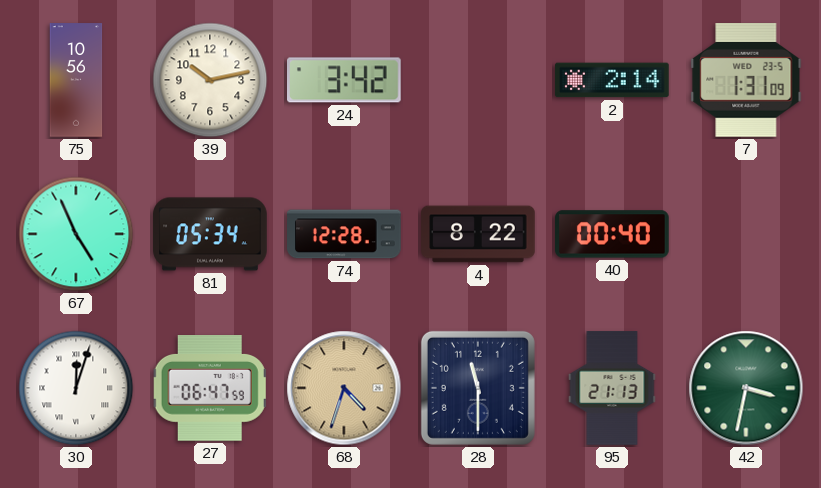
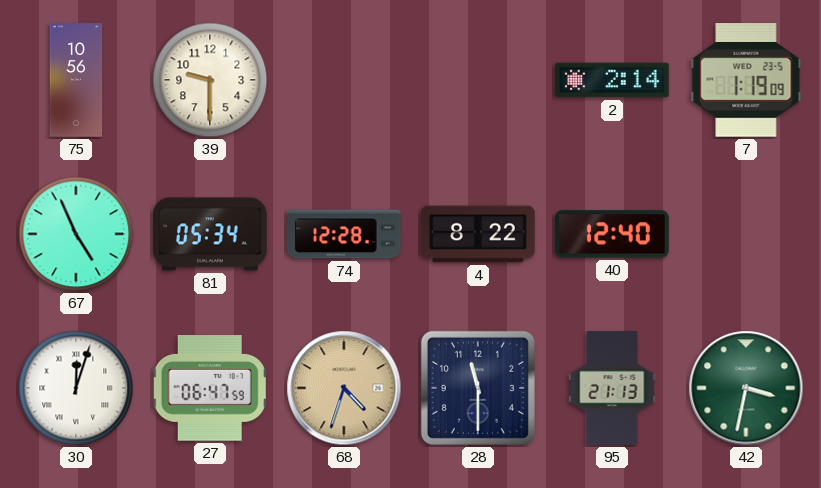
39: 10:13 -> 9:30 (210, 80)
24: 3:42 -> none (345, 80)
7: 1:31 -> 1:19 (746, 81)
40: 00:40 -> 12:40 (612, 234)
